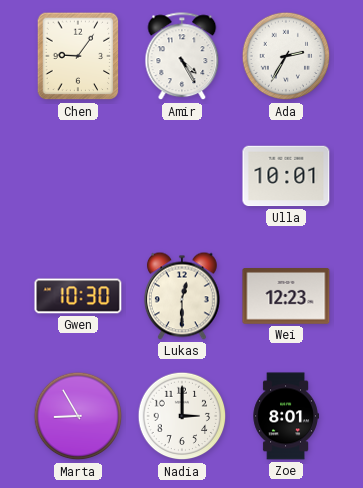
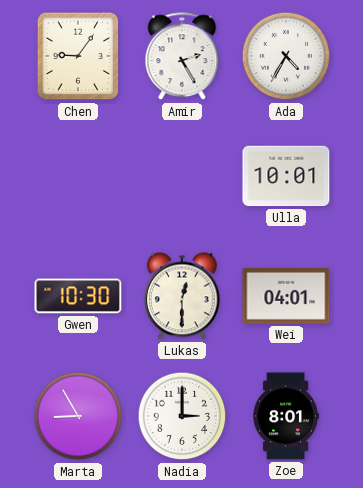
Amir: 4:25 -> 2:25 (182, 57)
Ada: 2:35 -> 4:35 (286, 56)
Wei: 12:23 -> 04:01 (286, 297)
